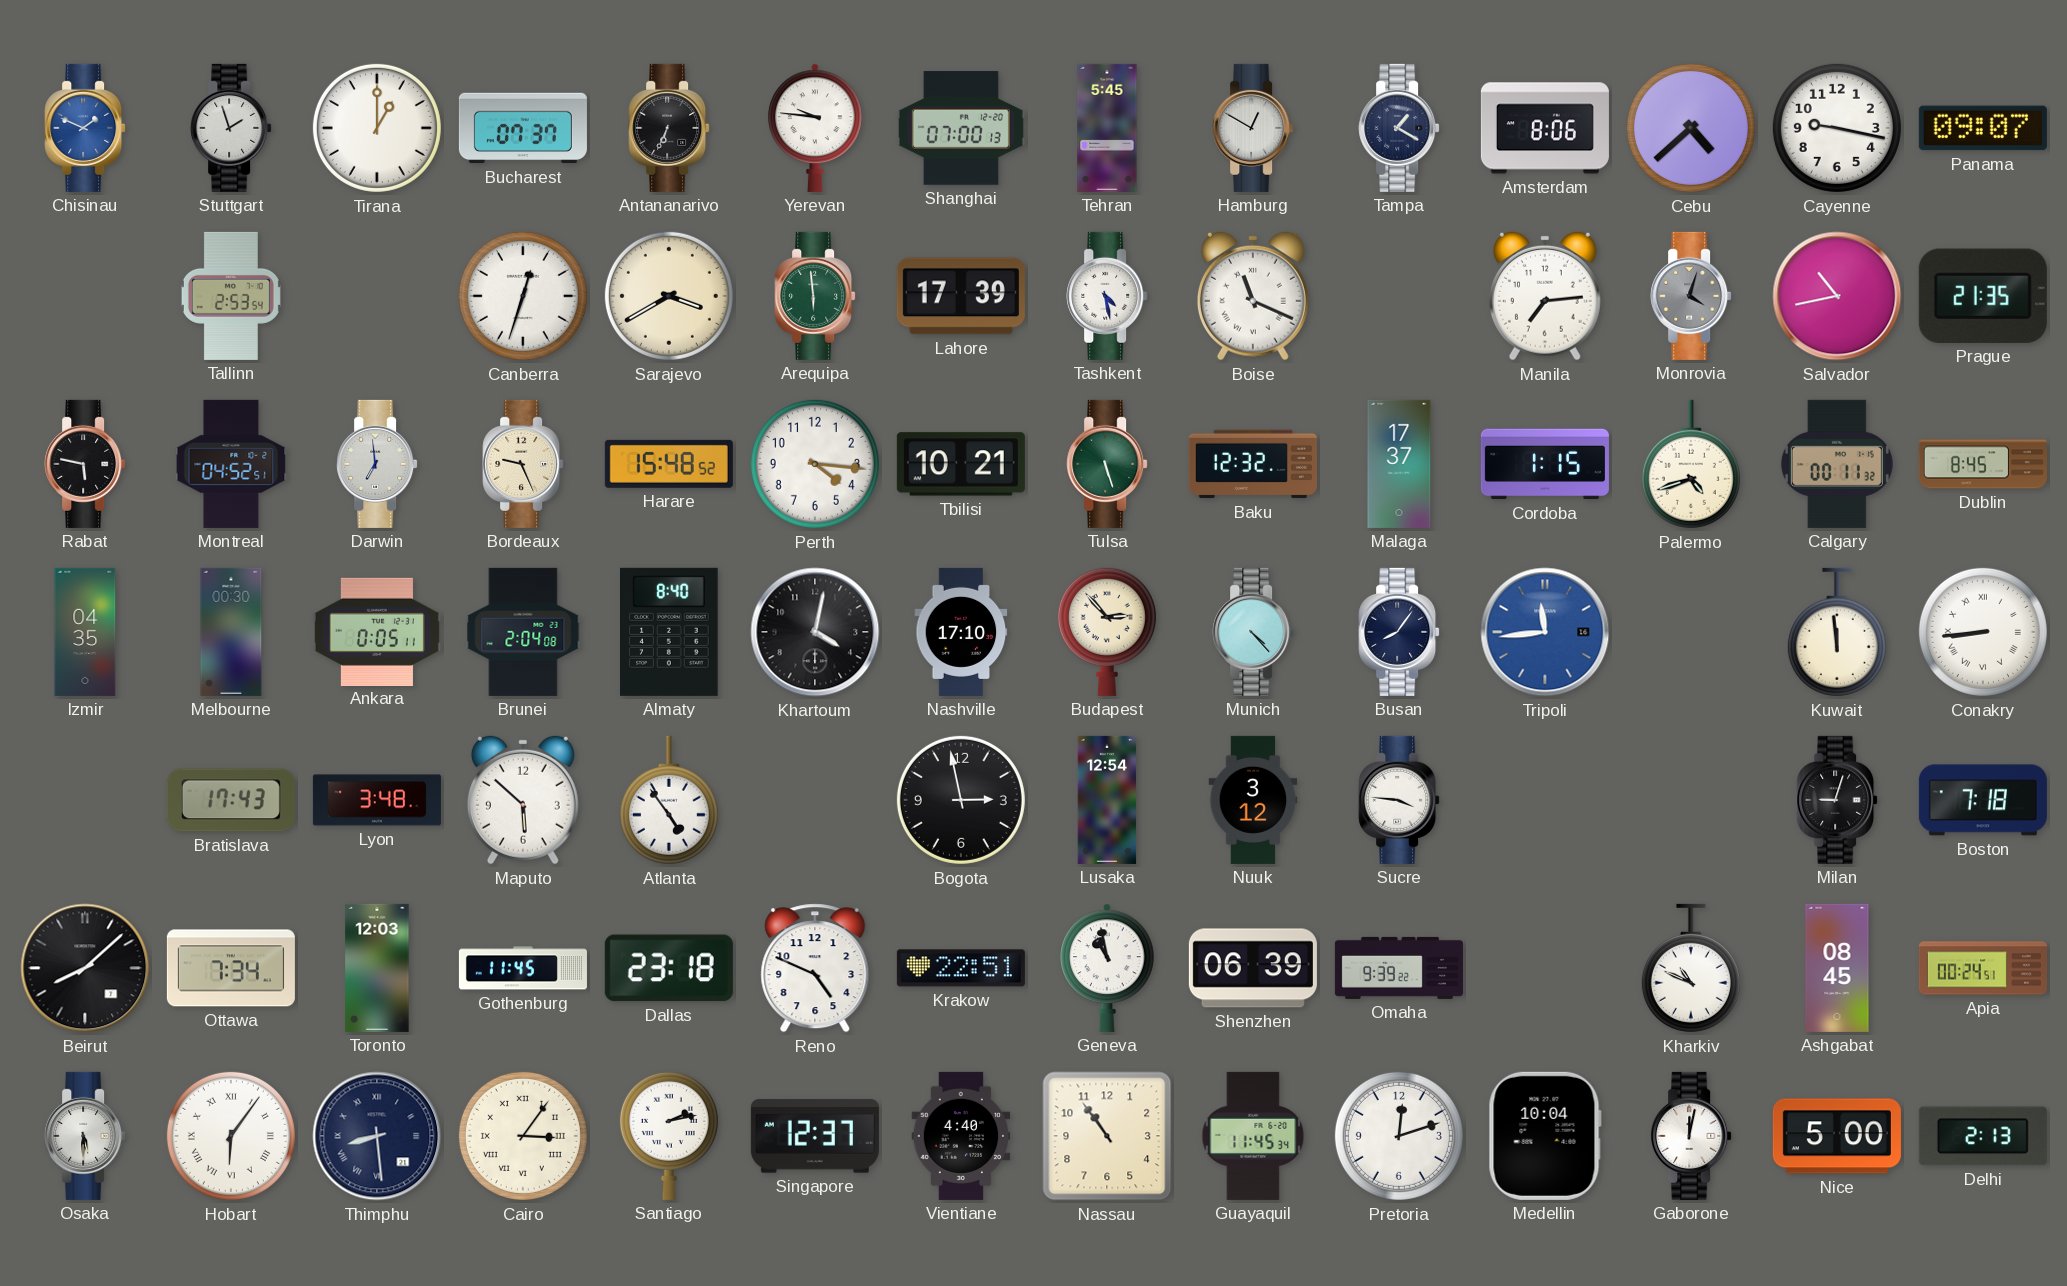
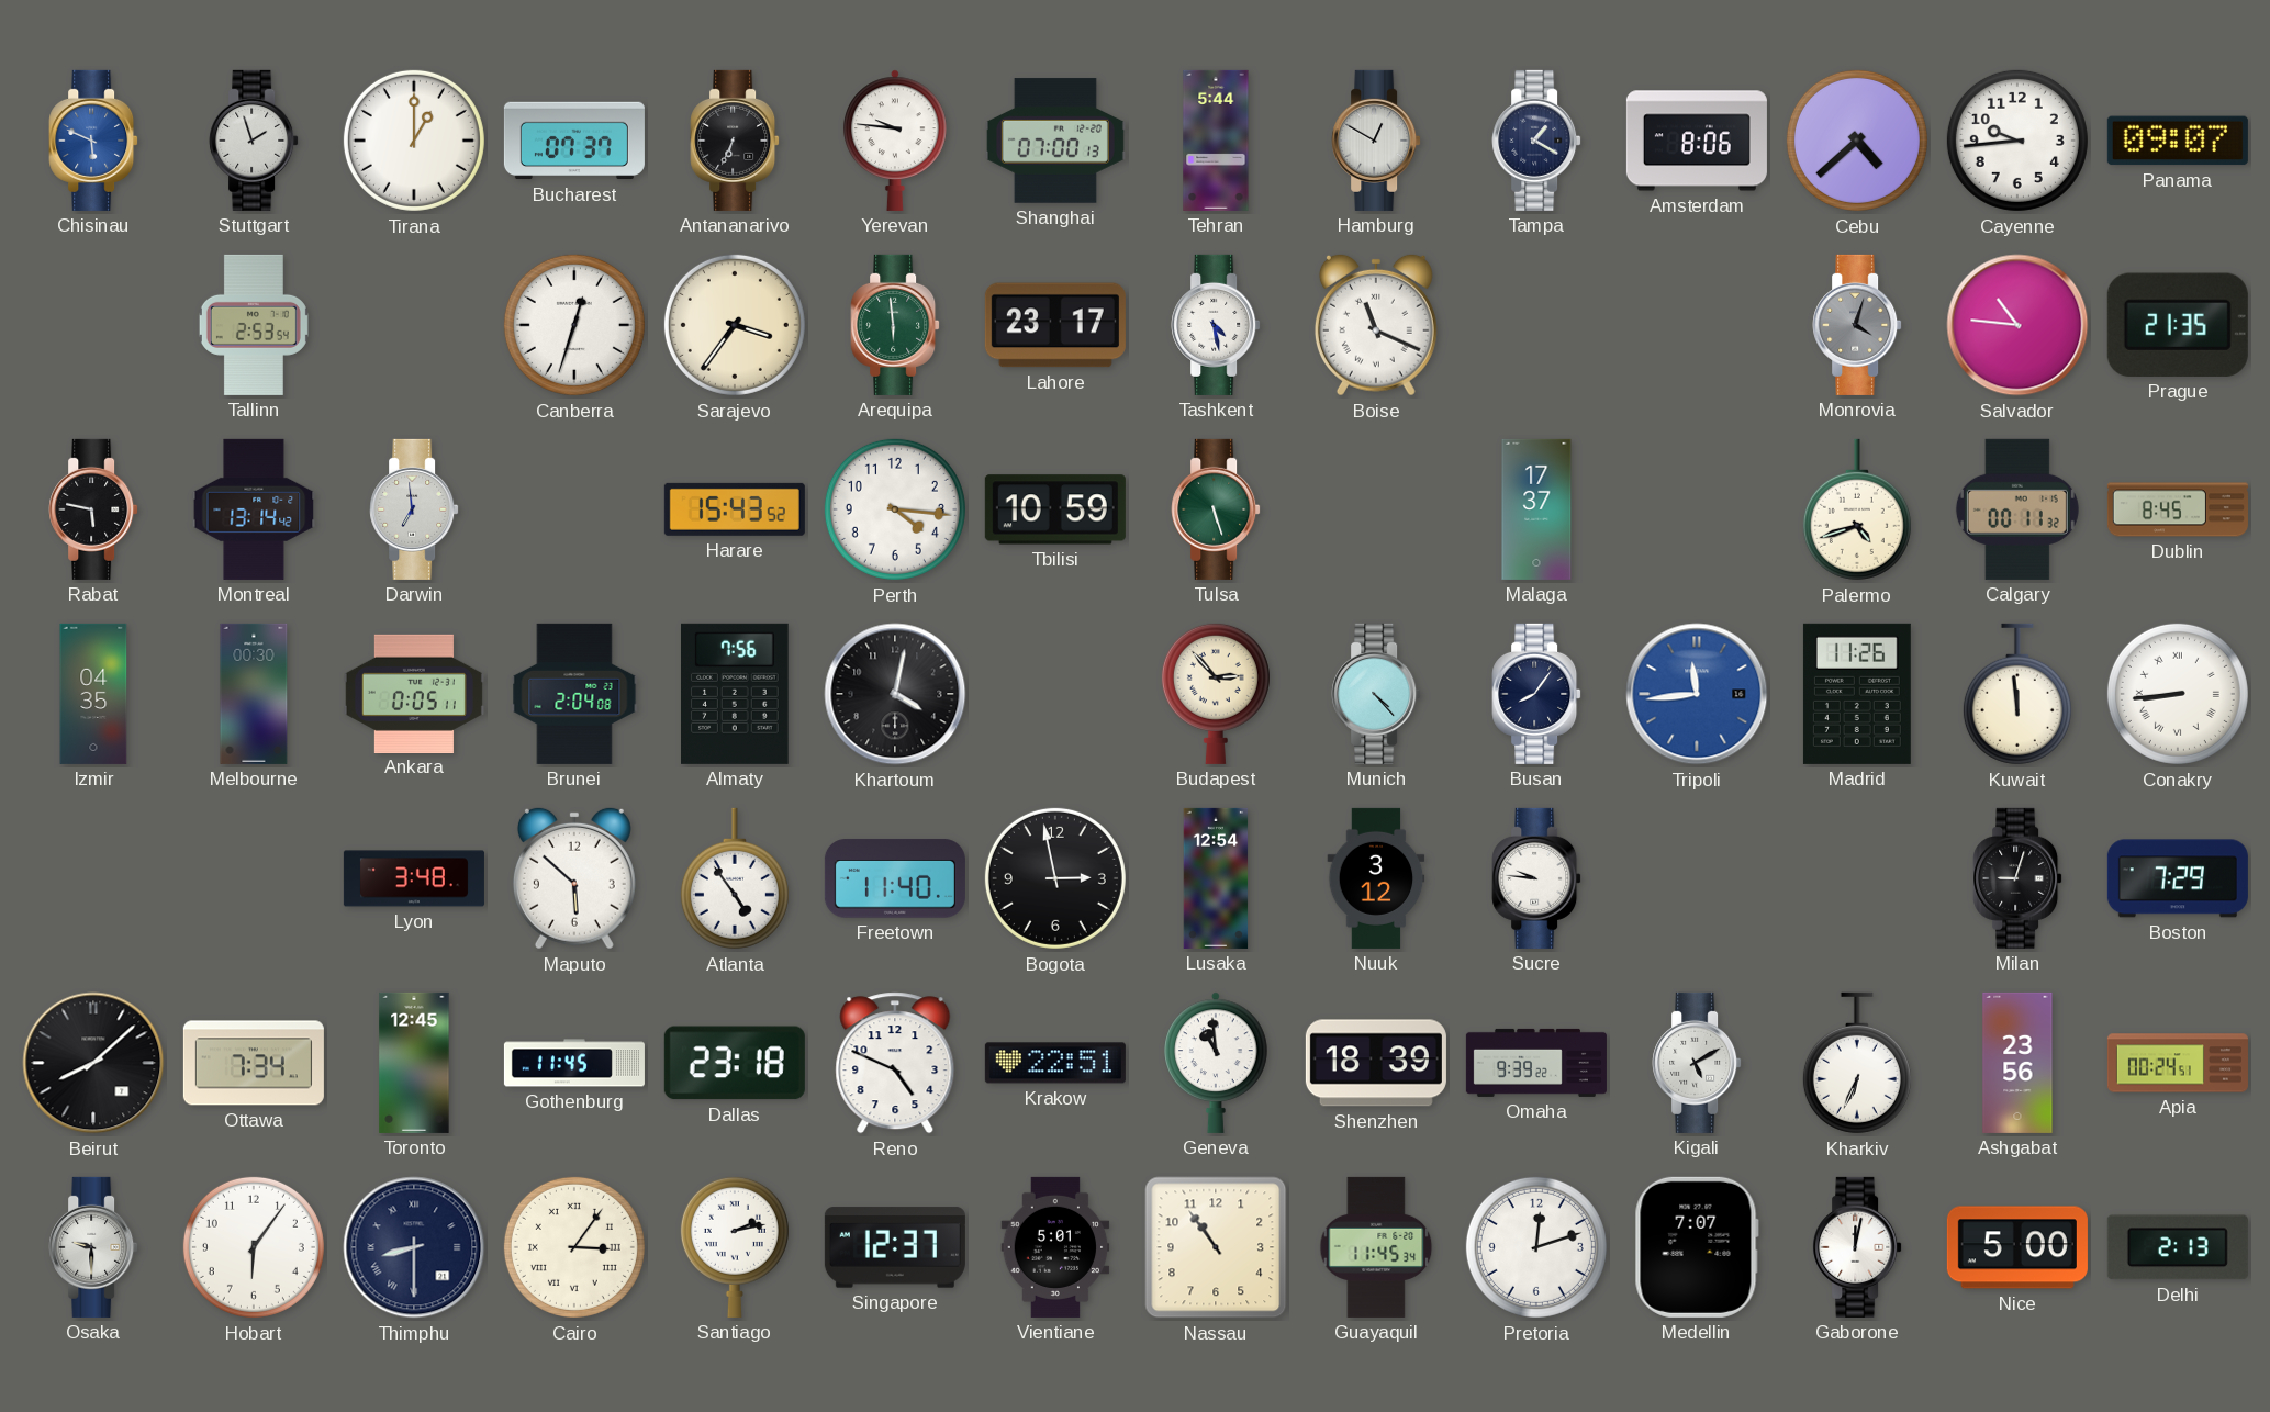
Chisinau: 1:49 -> 5:49 (93, 141)
Tehran: 5:45 -> 5:44 (1216, 141)
Cayenne: 9:17 -> 9:44 (2017, 141)
Sarajevo: 3:40 -> 3:36 (735, 325)
Lahore: 17:39 -> 23:17 (1055, 325)
Manila: 7:14 -> none (1545, 296)
Salvador: 10:43 -> 10:46 (2017, 325)
Montreal: 04:52 -> 13:14 (254, 509)
Bordeaux: 9:26 -> none (523, 464)
Harare: 15:48 -> 15:43 (735, 509)
Tbilisi: 10:21 -> 10:59 (1055, 509)
Baku: 12:32 -> none (1253, 464)
Cordoba: 1:15 -> none (1545, 464)
Almaty: 8:40 -> 7:56 (736, 694)
Nashville: 17:10 -> none (961, 632)
Madrid: none -> 11:26 (1857, 694)
Bratislava: 17:43 -> none (231, 800)
Freetown: none -> 11:40 (895, 878)
Sucre: 3:46 -> 9:46 (1536, 878)
Boston: 7:18 -> 7:29 (2178, 878)
Toronto: 12:03 -> 12:45 (414, 1063)
Geneva: 10:58 -> 10:59 (1216, 1063)
Shenzhen: 06:39 -> 18:39 (1376, 1063)
Kigali: none -> 5:10 (1697, 1063)
Kharkiv: 10:49 -> 6:34 (1857, 1063)
Ashgabat: 08:45 -> 23:56 (2017, 1063)
Osaka: 5:30 -> 9:30 (93, 1247)
Hobart numerals: Roman -> Arabic (254, 1247)
Thimphu: 8:29 -> 8:30 (414, 1247)
Vientiane: 4:40 -> 5:01 (1055, 1247)
Medellin: 10:04 -> 7:07 (1697, 1247)
